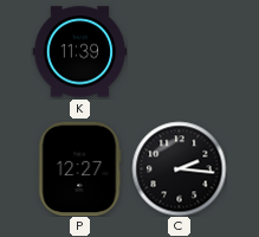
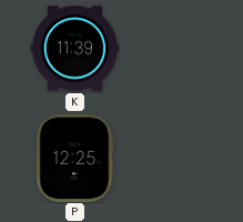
P: 12:27 -> 12:25 (74, 158)
C: 2:16 -> none (179, 168)
